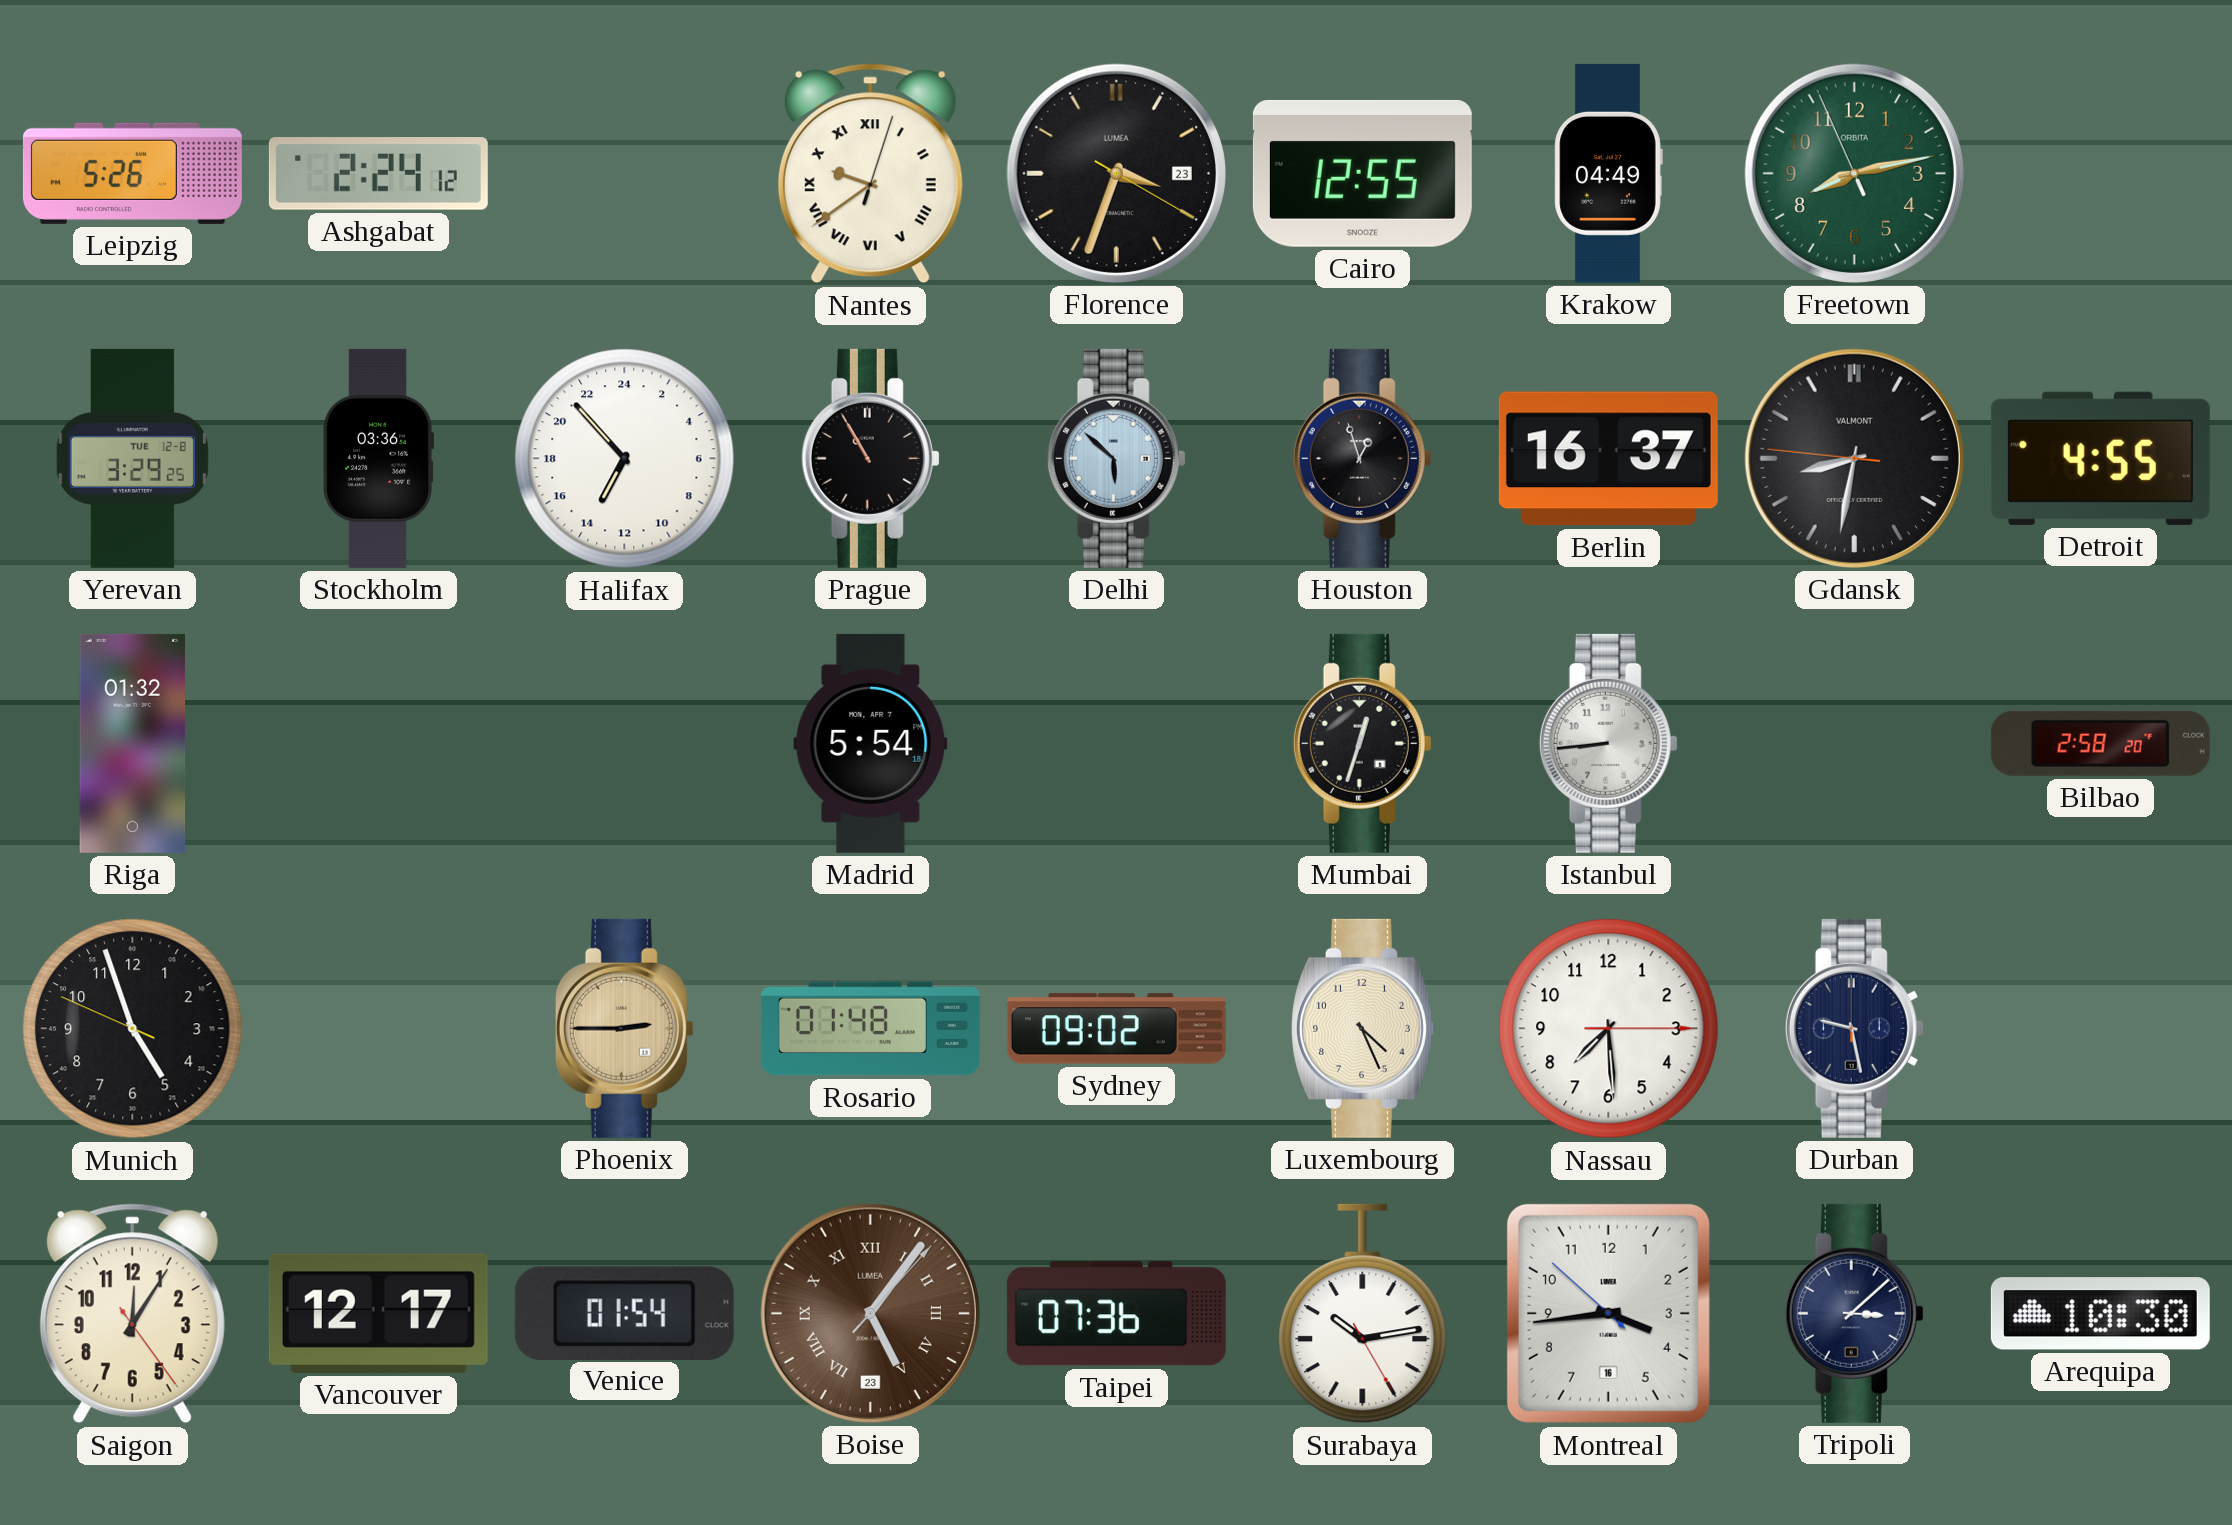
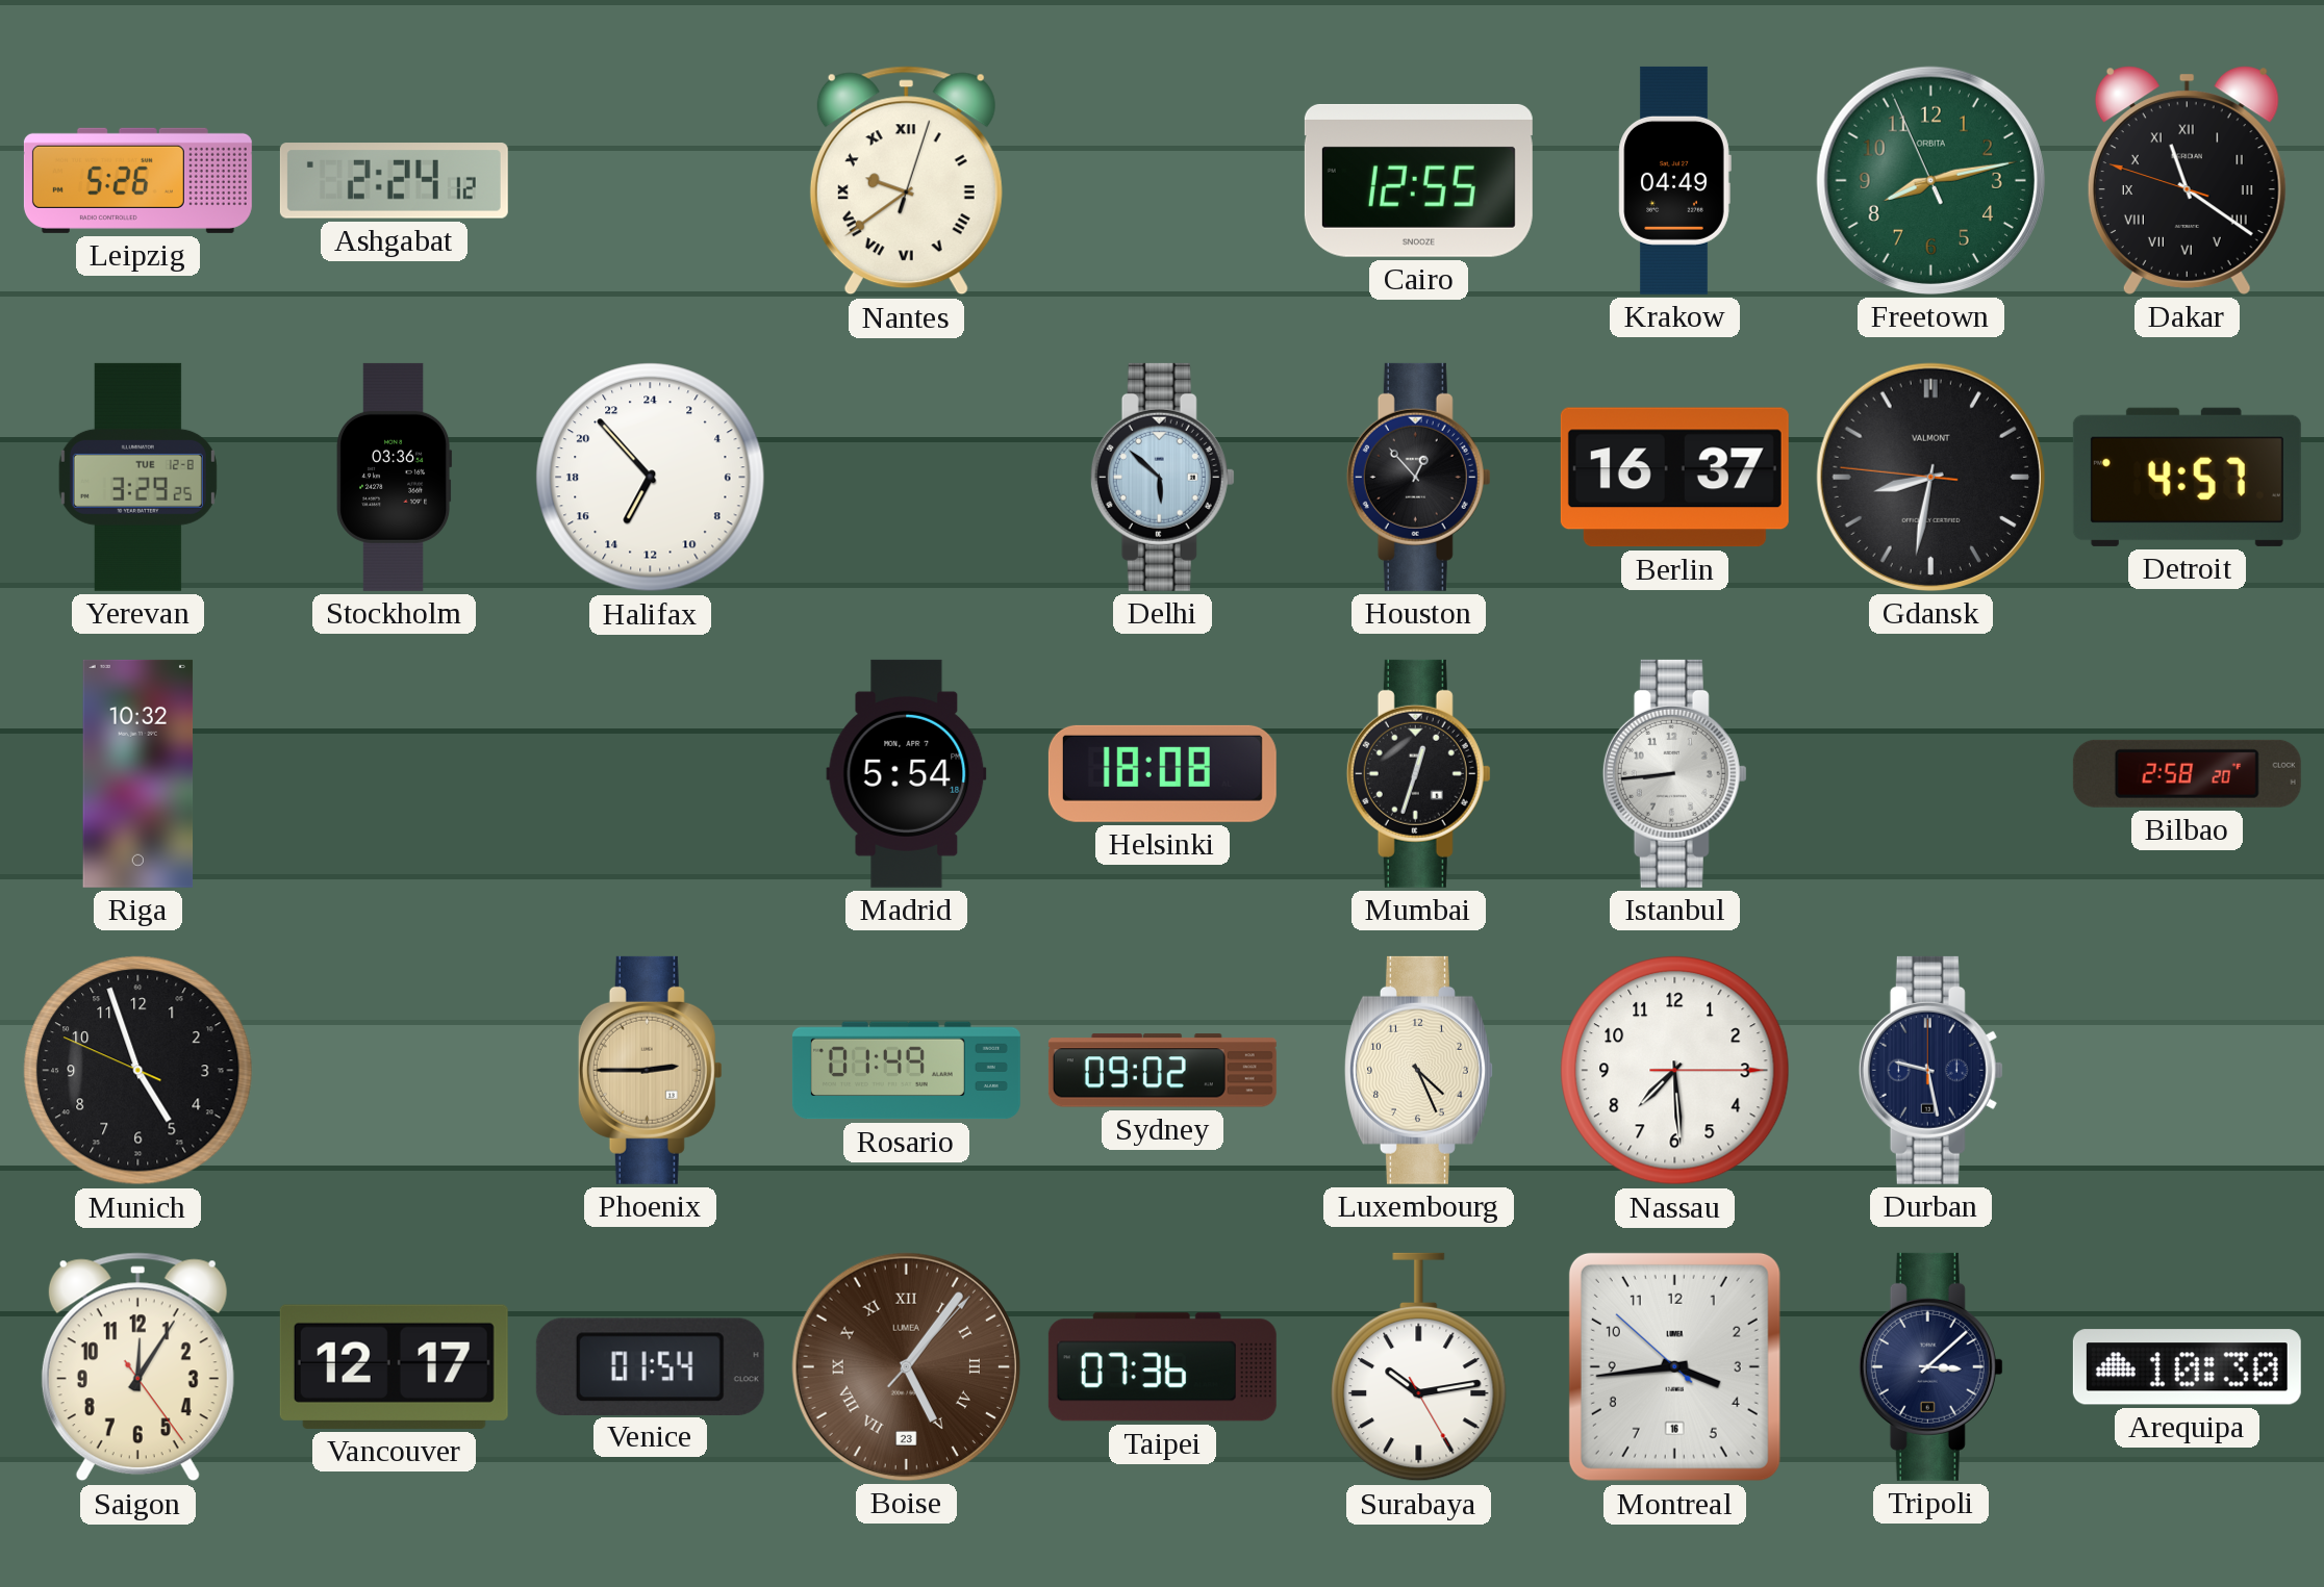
Florence: 3:33 -> none (1116, 173)
Dakar: none -> 11:20 (2187, 180)
Prague: 10:55 -> none (870, 458)
Houston: 12:57 -> 12:53 (1418, 477)
Detroit: 4:55 -> 4:57 (2187, 477)
Riga: 01:32 -> 10:32 (138, 773)
Helsinki: none -> 18:08 (1162, 773)
Rosario: 01:48 -> 01:49 (906, 1071)
